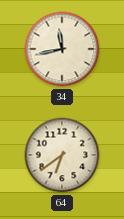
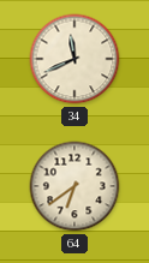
34: 11:43 -> 11:41 (74, 59)
